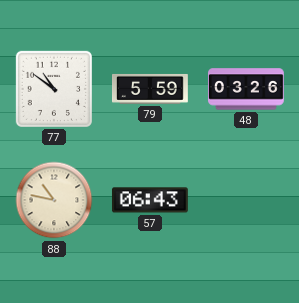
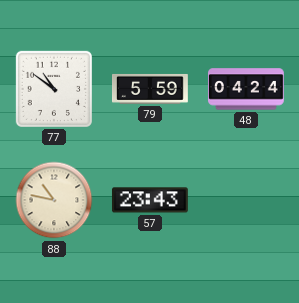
48: 03:26 -> 04:24 (247, 89)
57: 06:43 -> 23:43 (150, 200)
